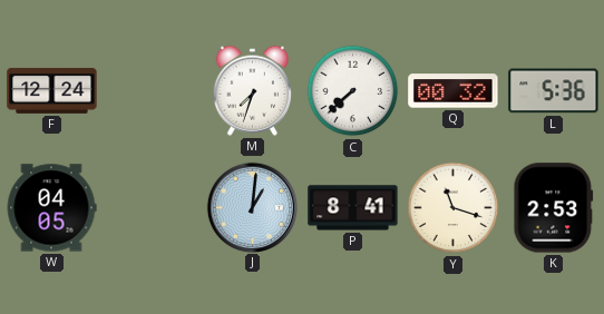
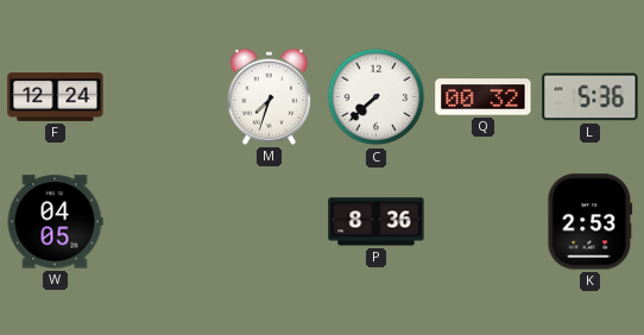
J: 1:01 -> none (252, 207)
P: 8:41 -> 8:36 (377, 222)
Y: 11:18 -> none (454, 208)
